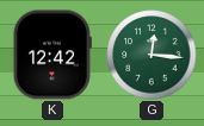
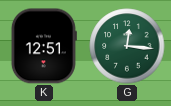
K: 12:42 -> 12:51 (44, 46)
